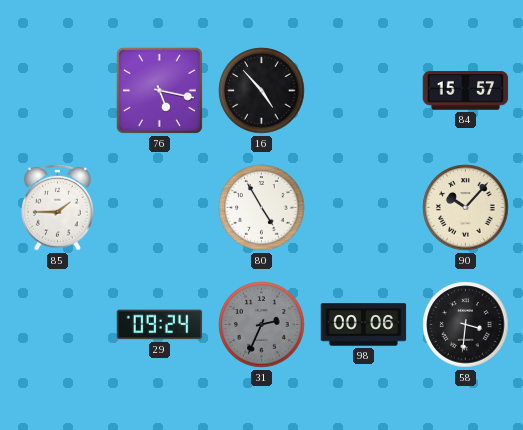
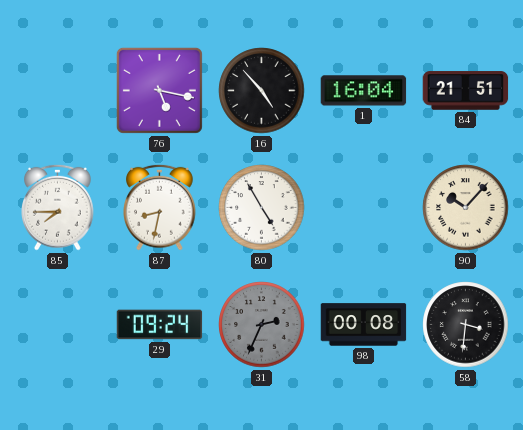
1: none -> 16:04 (364, 91)
84: 15:57 -> 21:51 (466, 91)
85: 1:45 -> 7:45 (58, 207)
87: none -> 8:32 (160, 207)
98: 00:06 -> 00:08 (364, 325)
